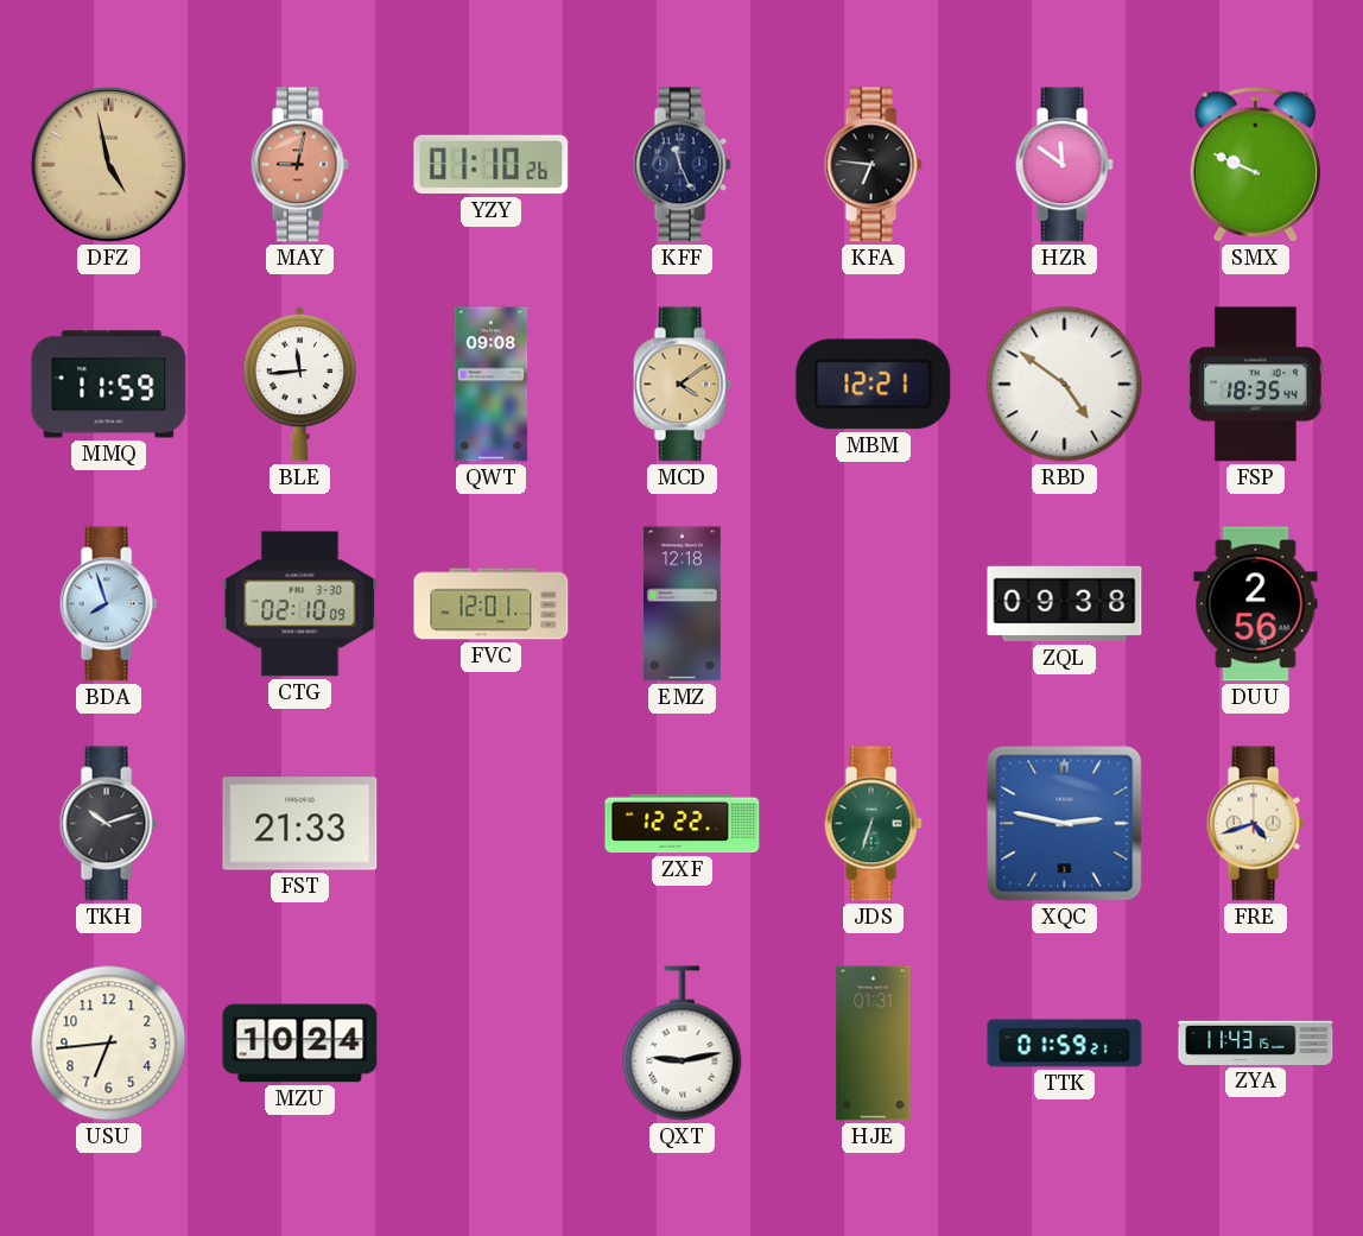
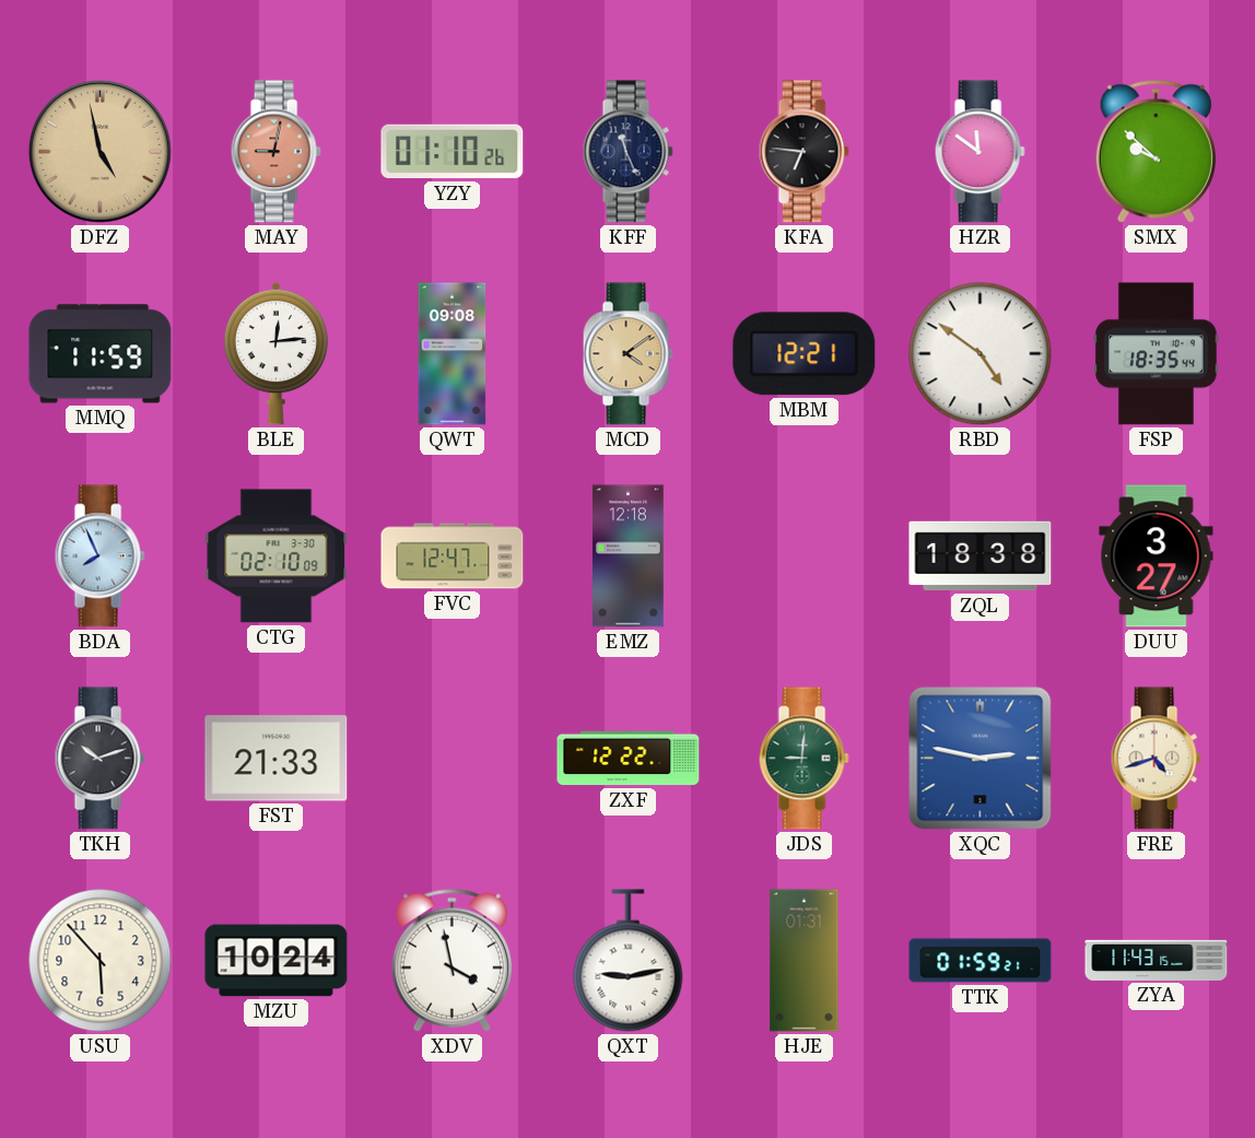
SMX: 9:49 -> 9:52 (1156, 151)
BLE: 11:44 -> 12:14 (275, 353)
BDA: 7:57 -> 7:56 (99, 556)
FVC: 12:01 -> 12:47 (453, 556)
ZQL: 09:38 -> 18:38 (981, 556)
DUU: 2:56 -> 3:27 (1157, 556)
JDS: 6:33 -> 9:01 (804, 759)
USU: 6:44 -> 5:53 (101, 961)
XDV: none -> 3:58 (451, 960)
